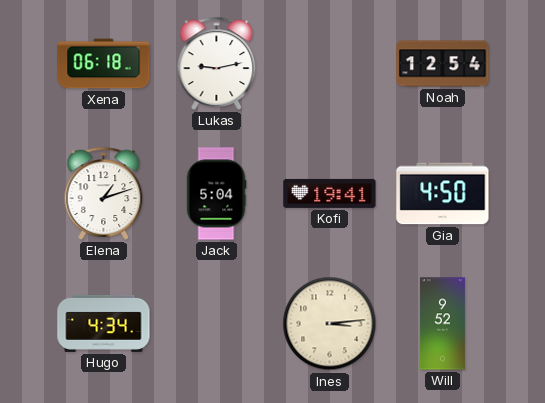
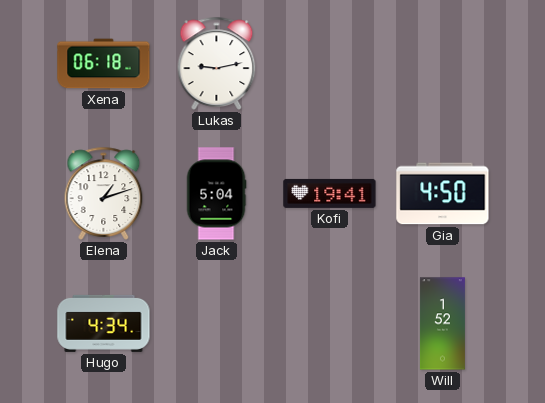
Noah: 12:54 -> none (443, 64)
Ines: 3:14 -> none (330, 324)
Will: 9:52 -> 1:52 (442, 324)
